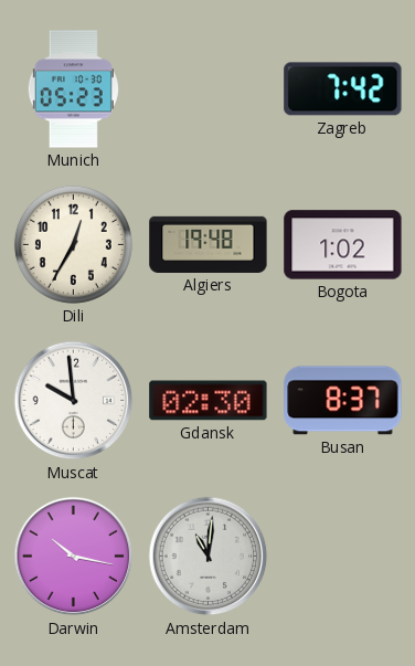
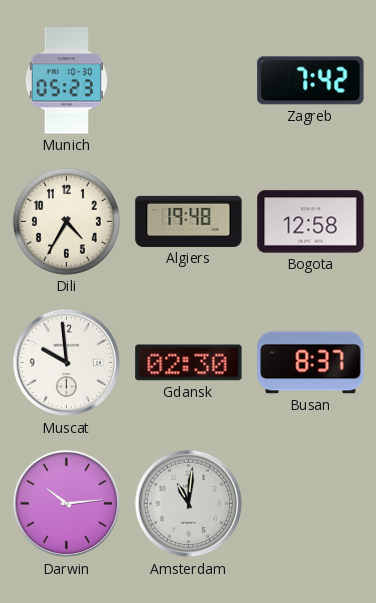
Dili: 12:35 -> 4:35 (66, 221)
Bogota: 1:02 -> 12:58 (311, 222)
Darwin: 10:17 -> 10:14 (67, 504)
